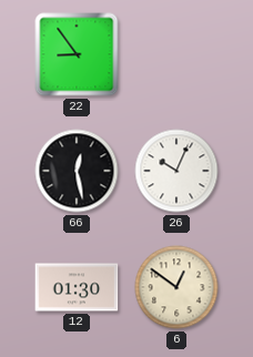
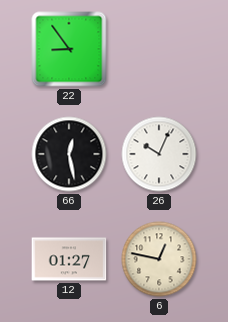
12: 01:30 -> 01:27 (69, 259)
6: 12:51 -> 12:47 (159, 259)
